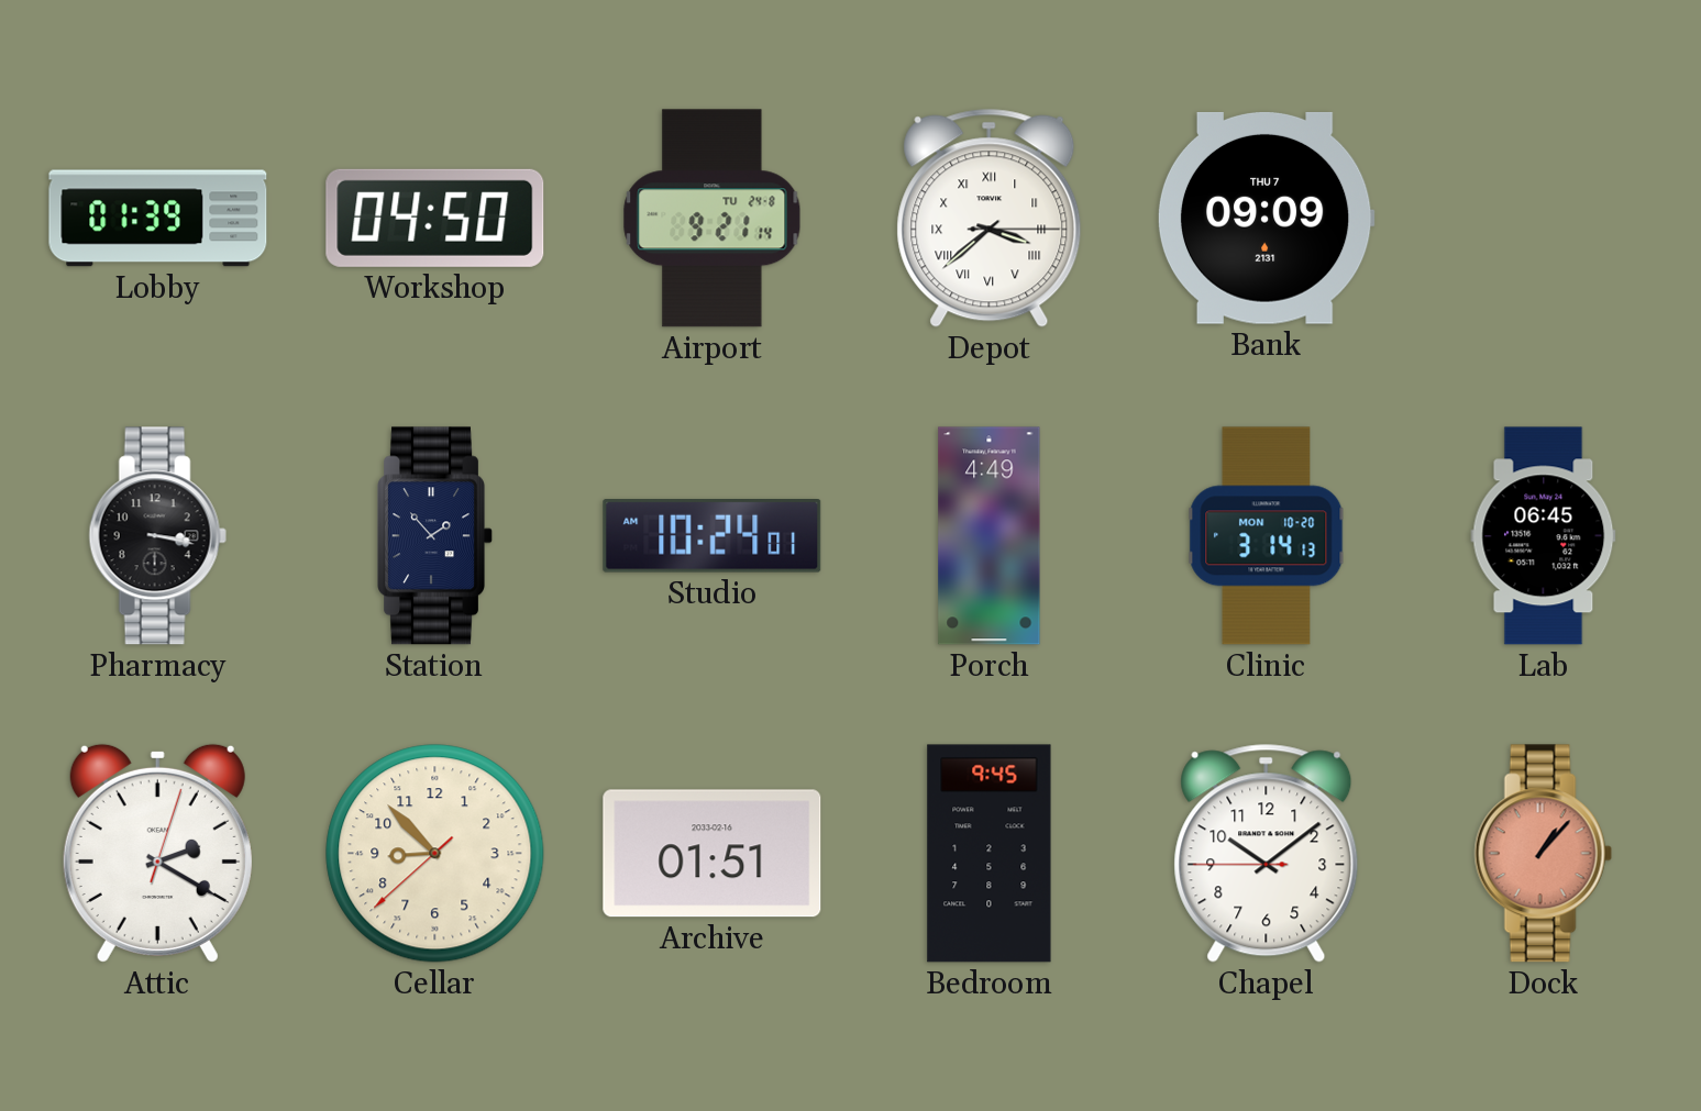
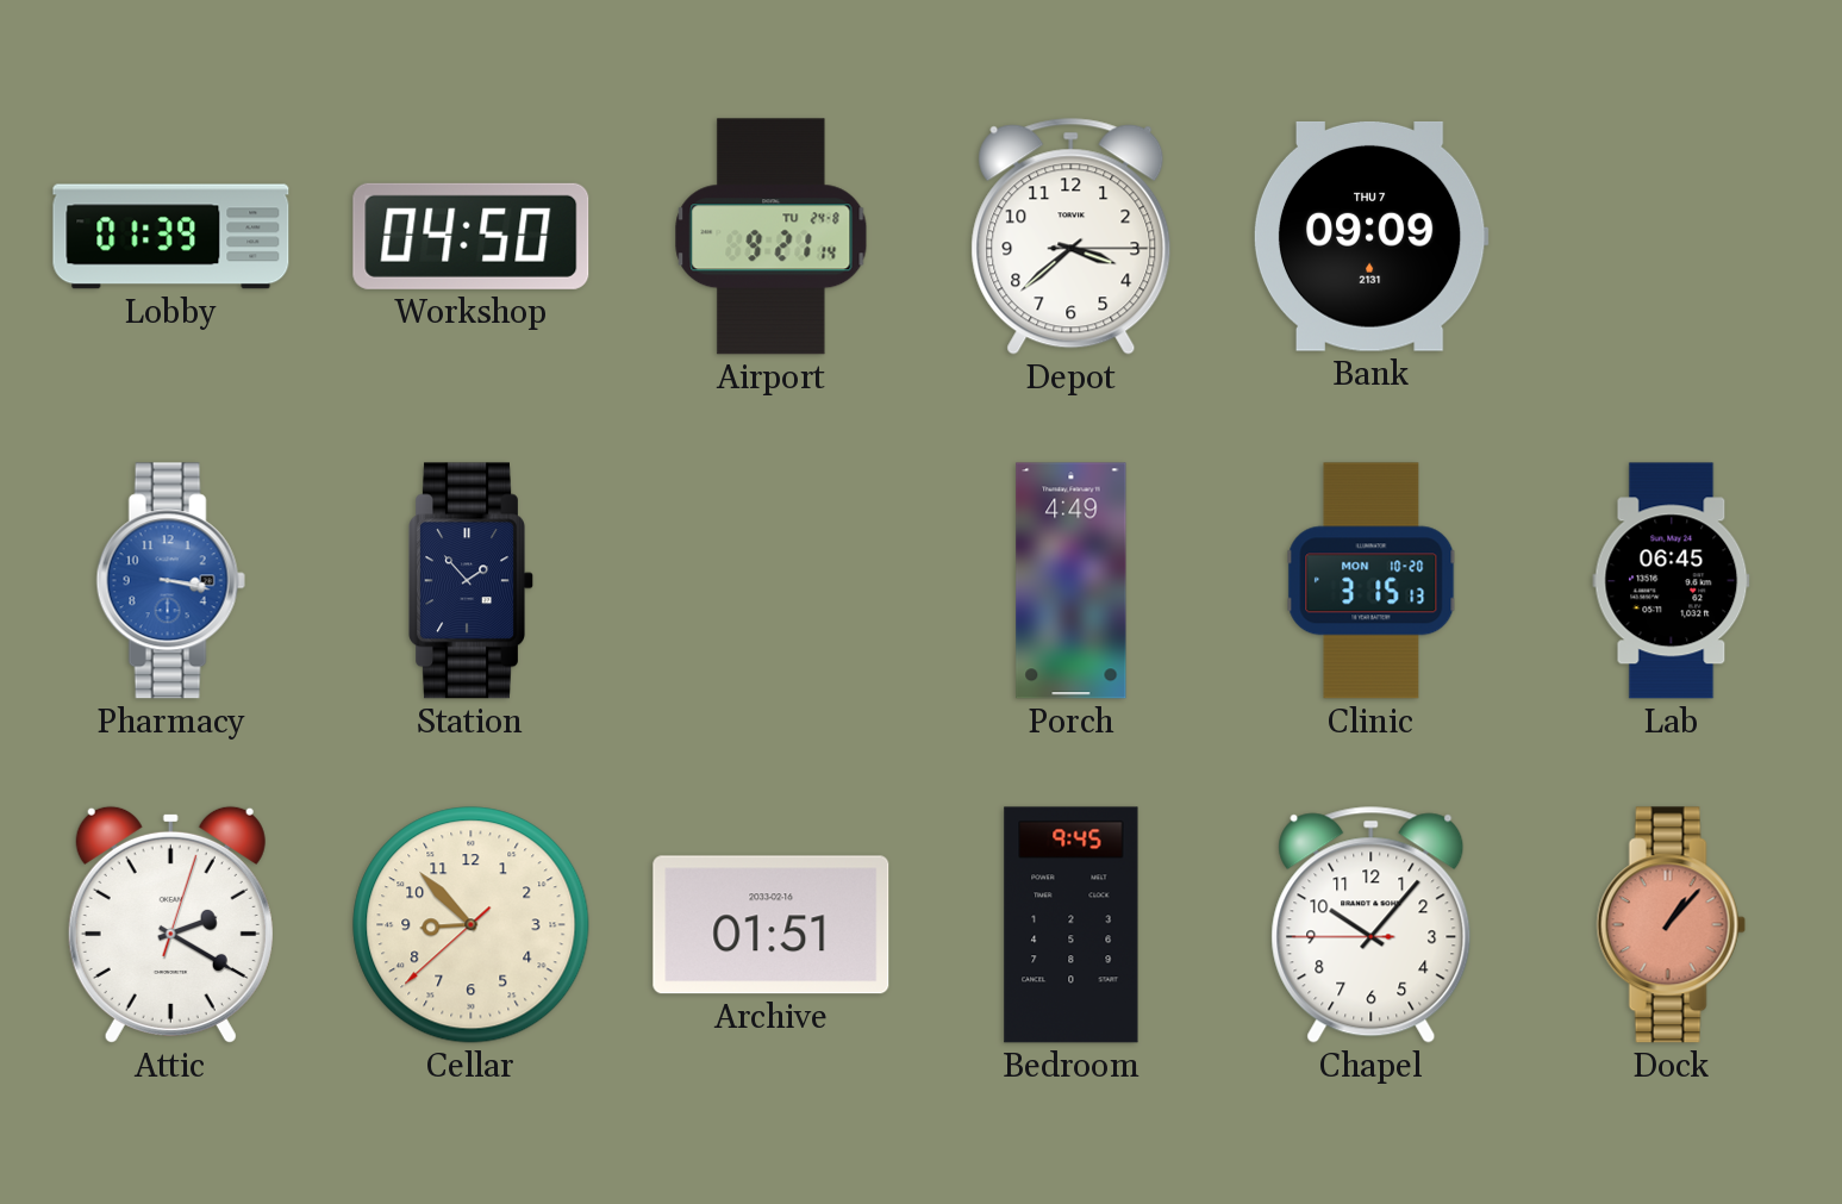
Depot numerals: Roman -> Arabic (1072, 236)
Pharmacy dial: black -> blue (170, 581)
Studio: 10:24 -> none (713, 536)
Clinic: 3:14 -> 3:15 (1372, 581)
Chapel: 10:08 -> 10:06 (1372, 924)
